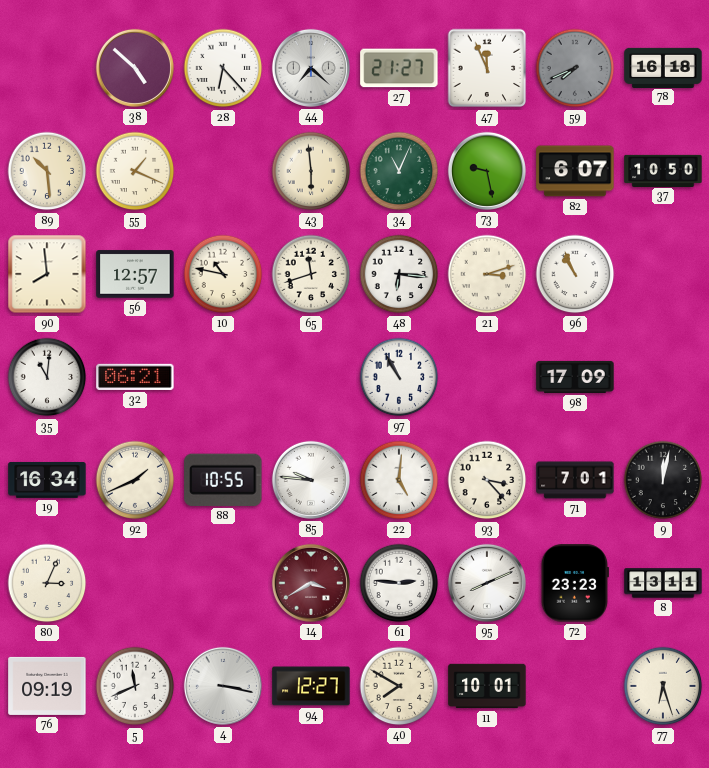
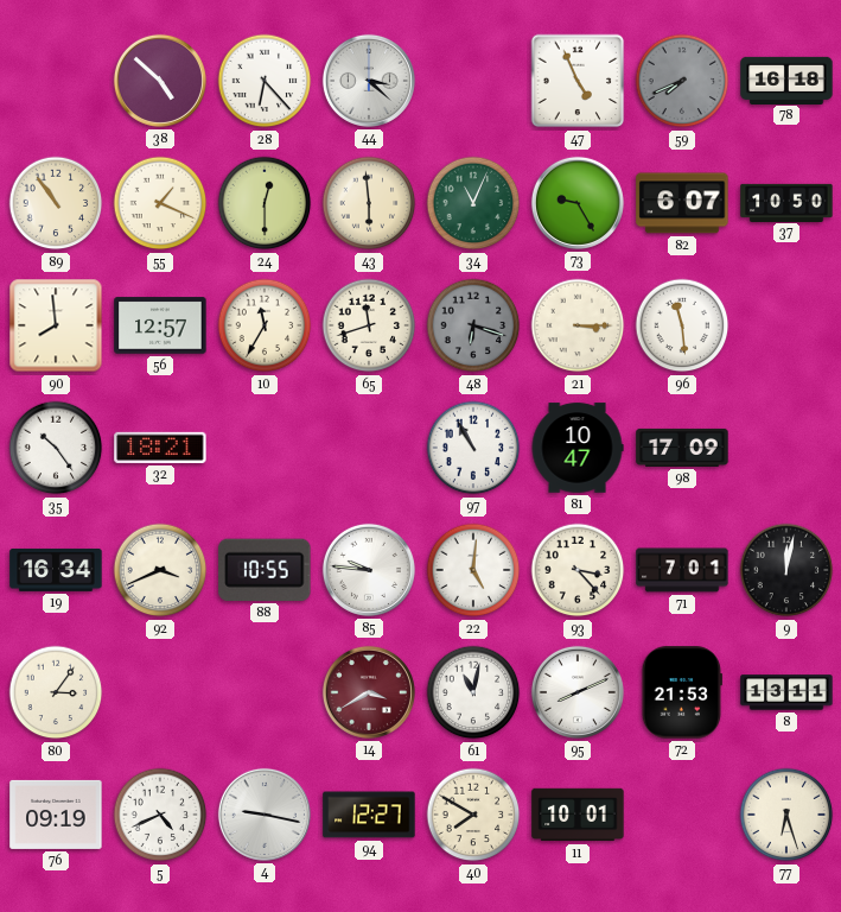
44: 7:22 -> 3:22 (369, 81)
27: 21:27 -> none (399, 68)
47: 11:56 -> 4:56 (578, 81)
89: 10:29 -> 10:54 (56, 203)
24: none -> 12:30 (265, 203)
73: 9:28 -> 9:25 (578, 203)
10: 10:47 -> 11:35 (265, 325)
48: 6:16 -> 6:18 (473, 325)
48 dial: white -> grey (473, 325)
21: 3:12 -> 3:15 (578, 325)
96: 10:56 -> 11:29 (682, 325)
35: 11:01 -> 10:24 (56, 448)
32: 06:21 -> 18:21 (160, 448)
81: none -> 10:47 (578, 448)
92: 1:41 -> 3:41 (160, 570)
80: 3:04 -> 3:06 (56, 692)
61: 2:46 -> 11:02 (473, 692)
72: 23:23 -> 21:53 (682, 692)
5: 11:41 -> 4:41 (160, 815)
4: 3:17 -> 9:17 (265, 815)
